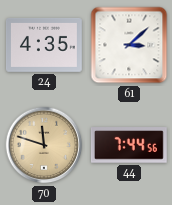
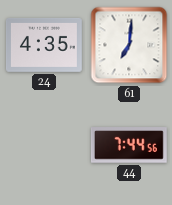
61: 3:08 -> 7:01 (129, 45)
70: 11:48 -> none (44, 145)
